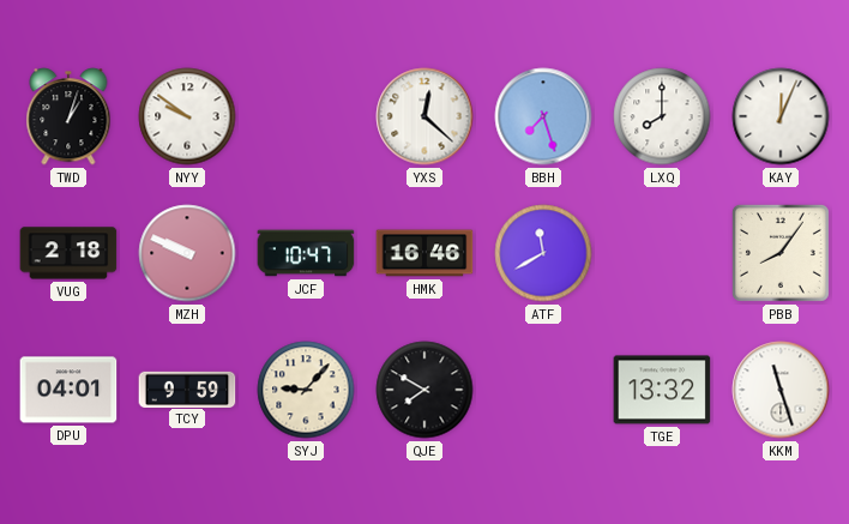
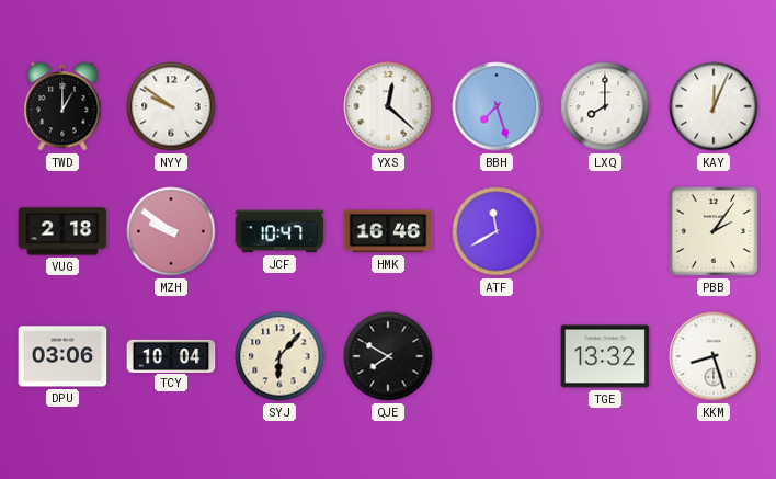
TWD: 1:03 -> 1:00 (62, 106)
MZH: 9:49 -> 9:51 (171, 231)
PBB: 8:06 -> 2:06 (714, 231)
DPU: 04:01 -> 03:06 (62, 356)
TCY: 9:59 -> 10:04 (171, 355)
SYJ: 9:07 -> 6:07 (279, 356)
KKM: 11:27 -> 8:27 (714, 356)
